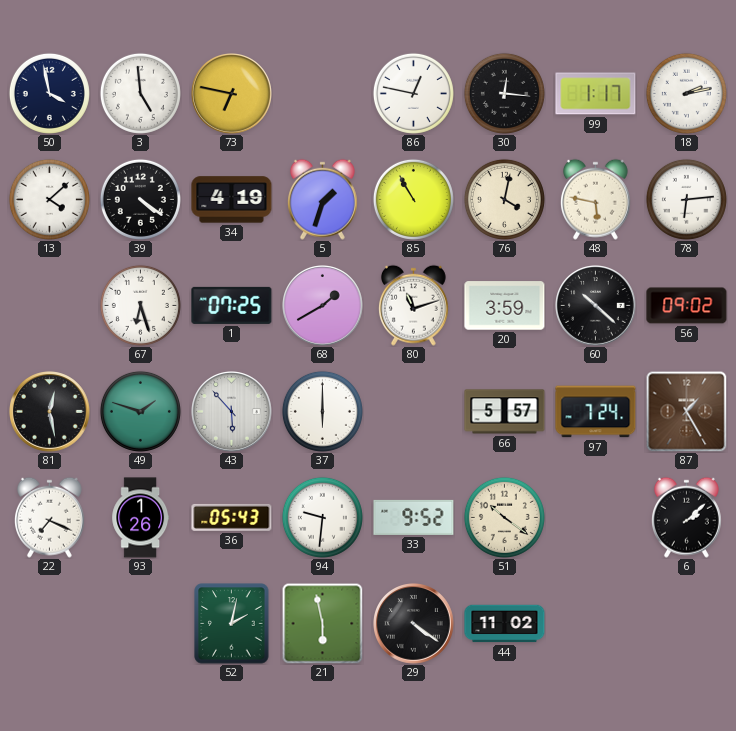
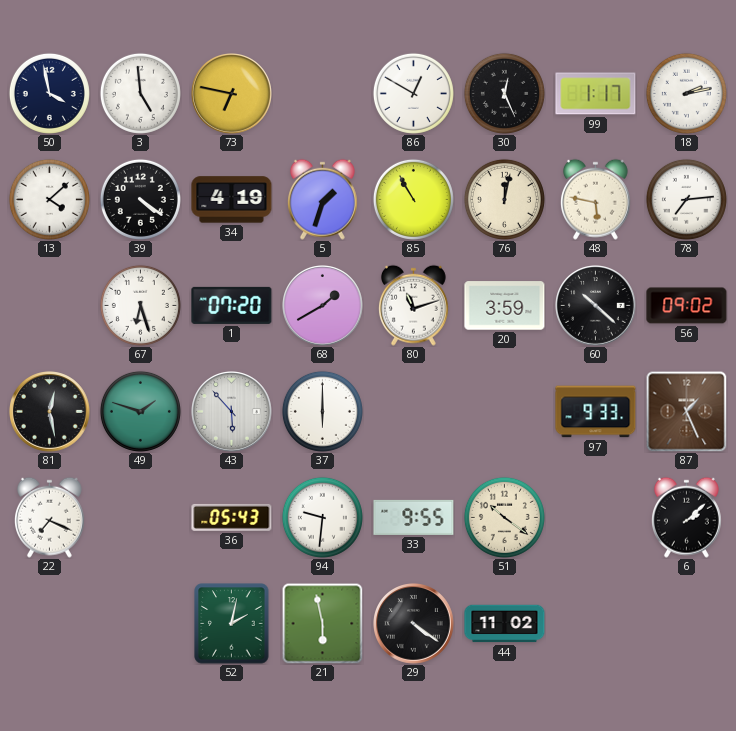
86: 12:47 -> 12:50 (413, 93)
30: 12:16 -> 12:26 (504, 93)
76: 4:02 -> 12:02 (504, 199)
78: 6:14 -> 7:14 (686, 199)
1: 07:25 -> 07:20 (232, 305)
66: 5:57 -> none (505, 412)
97: 7:24 -> 9:33 (596, 412)
87: 1:25 -> 1:26 (686, 411)
93: 1:26 -> none (141, 518)
33: 9:52 -> 9:55 (414, 517)
